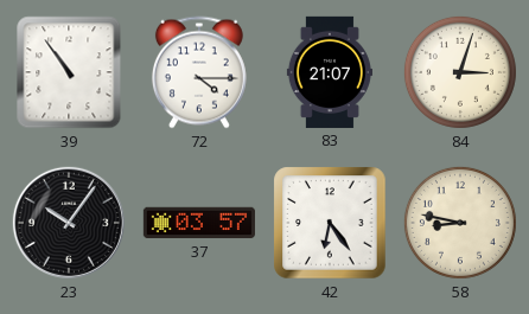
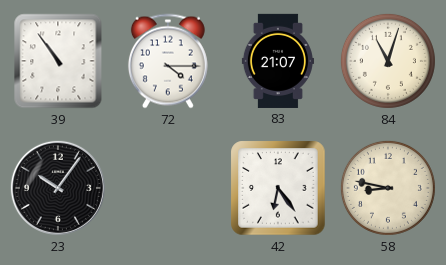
84: 3:03 -> 11:03 (388, 61)
37: 03:57 -> none (199, 223)
